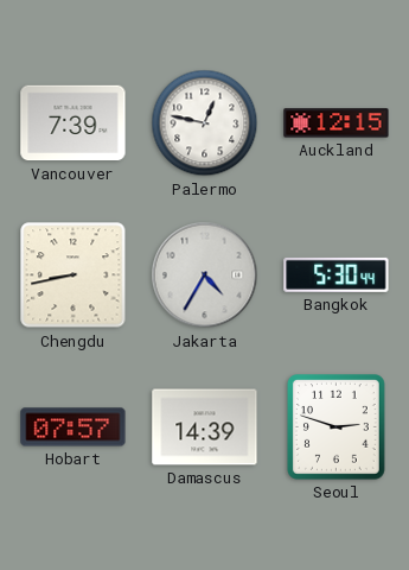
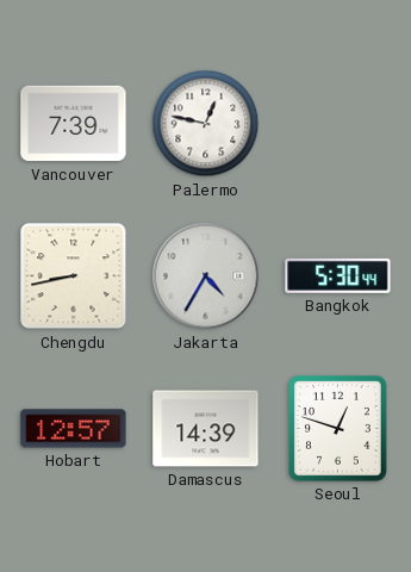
Auckland: 12:15 -> none (337, 123)
Hobart: 07:57 -> 12:57 (74, 429)
Seoul: 2:48 -> 12:48 (338, 429)
